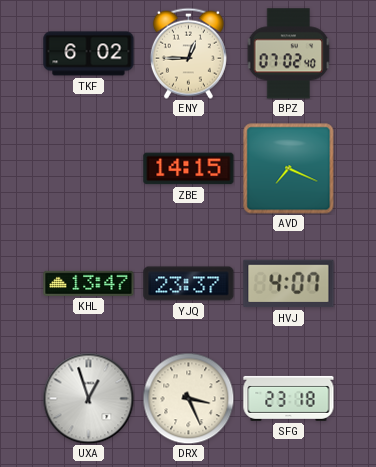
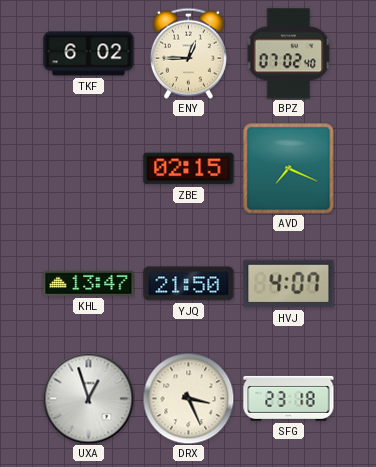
ZBE: 14:15 -> 02:15 (189, 169)
YJQ: 23:37 -> 21:50 (189, 284)
